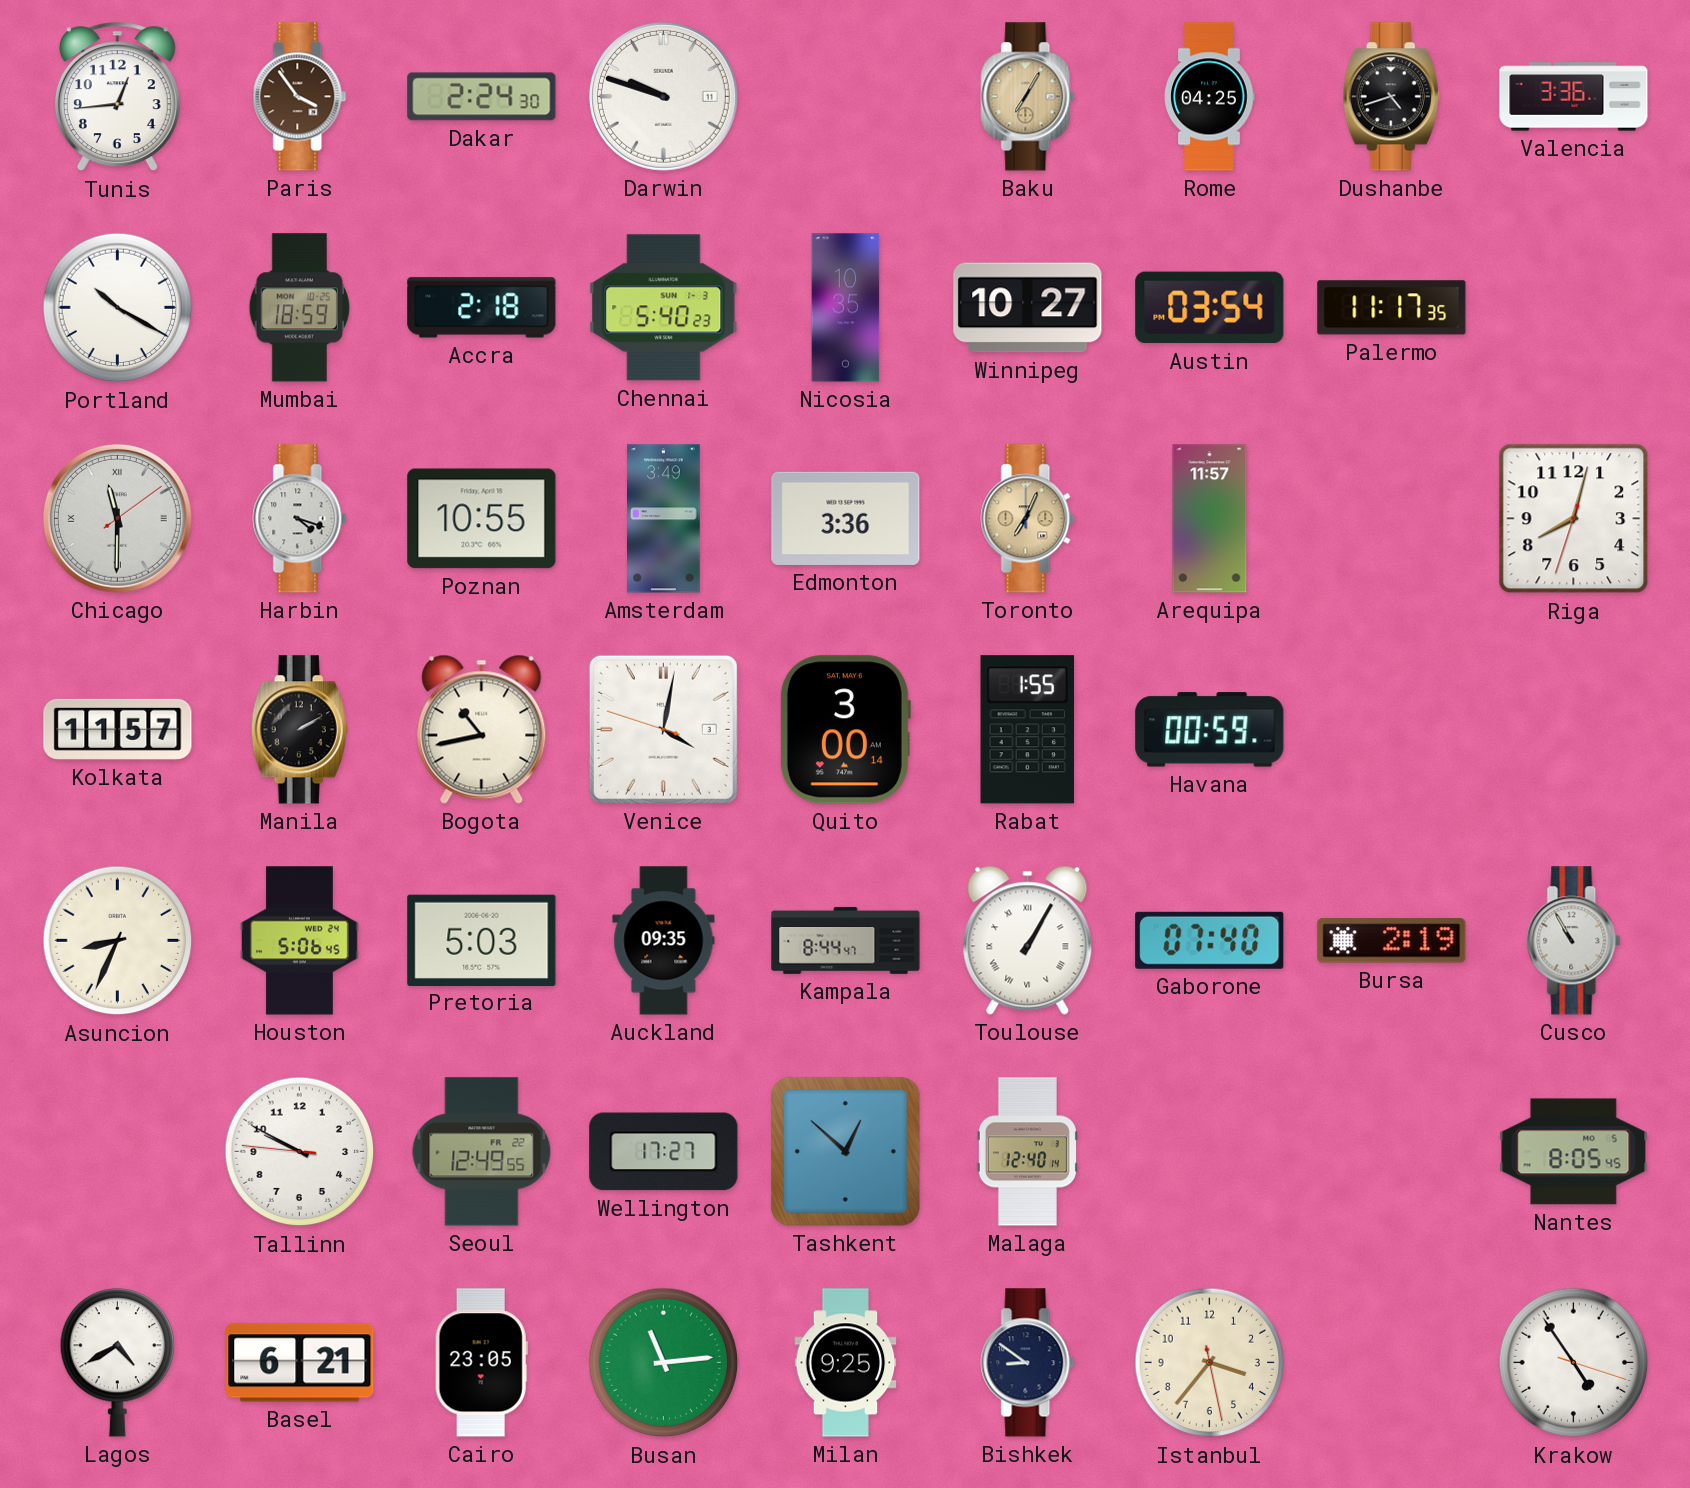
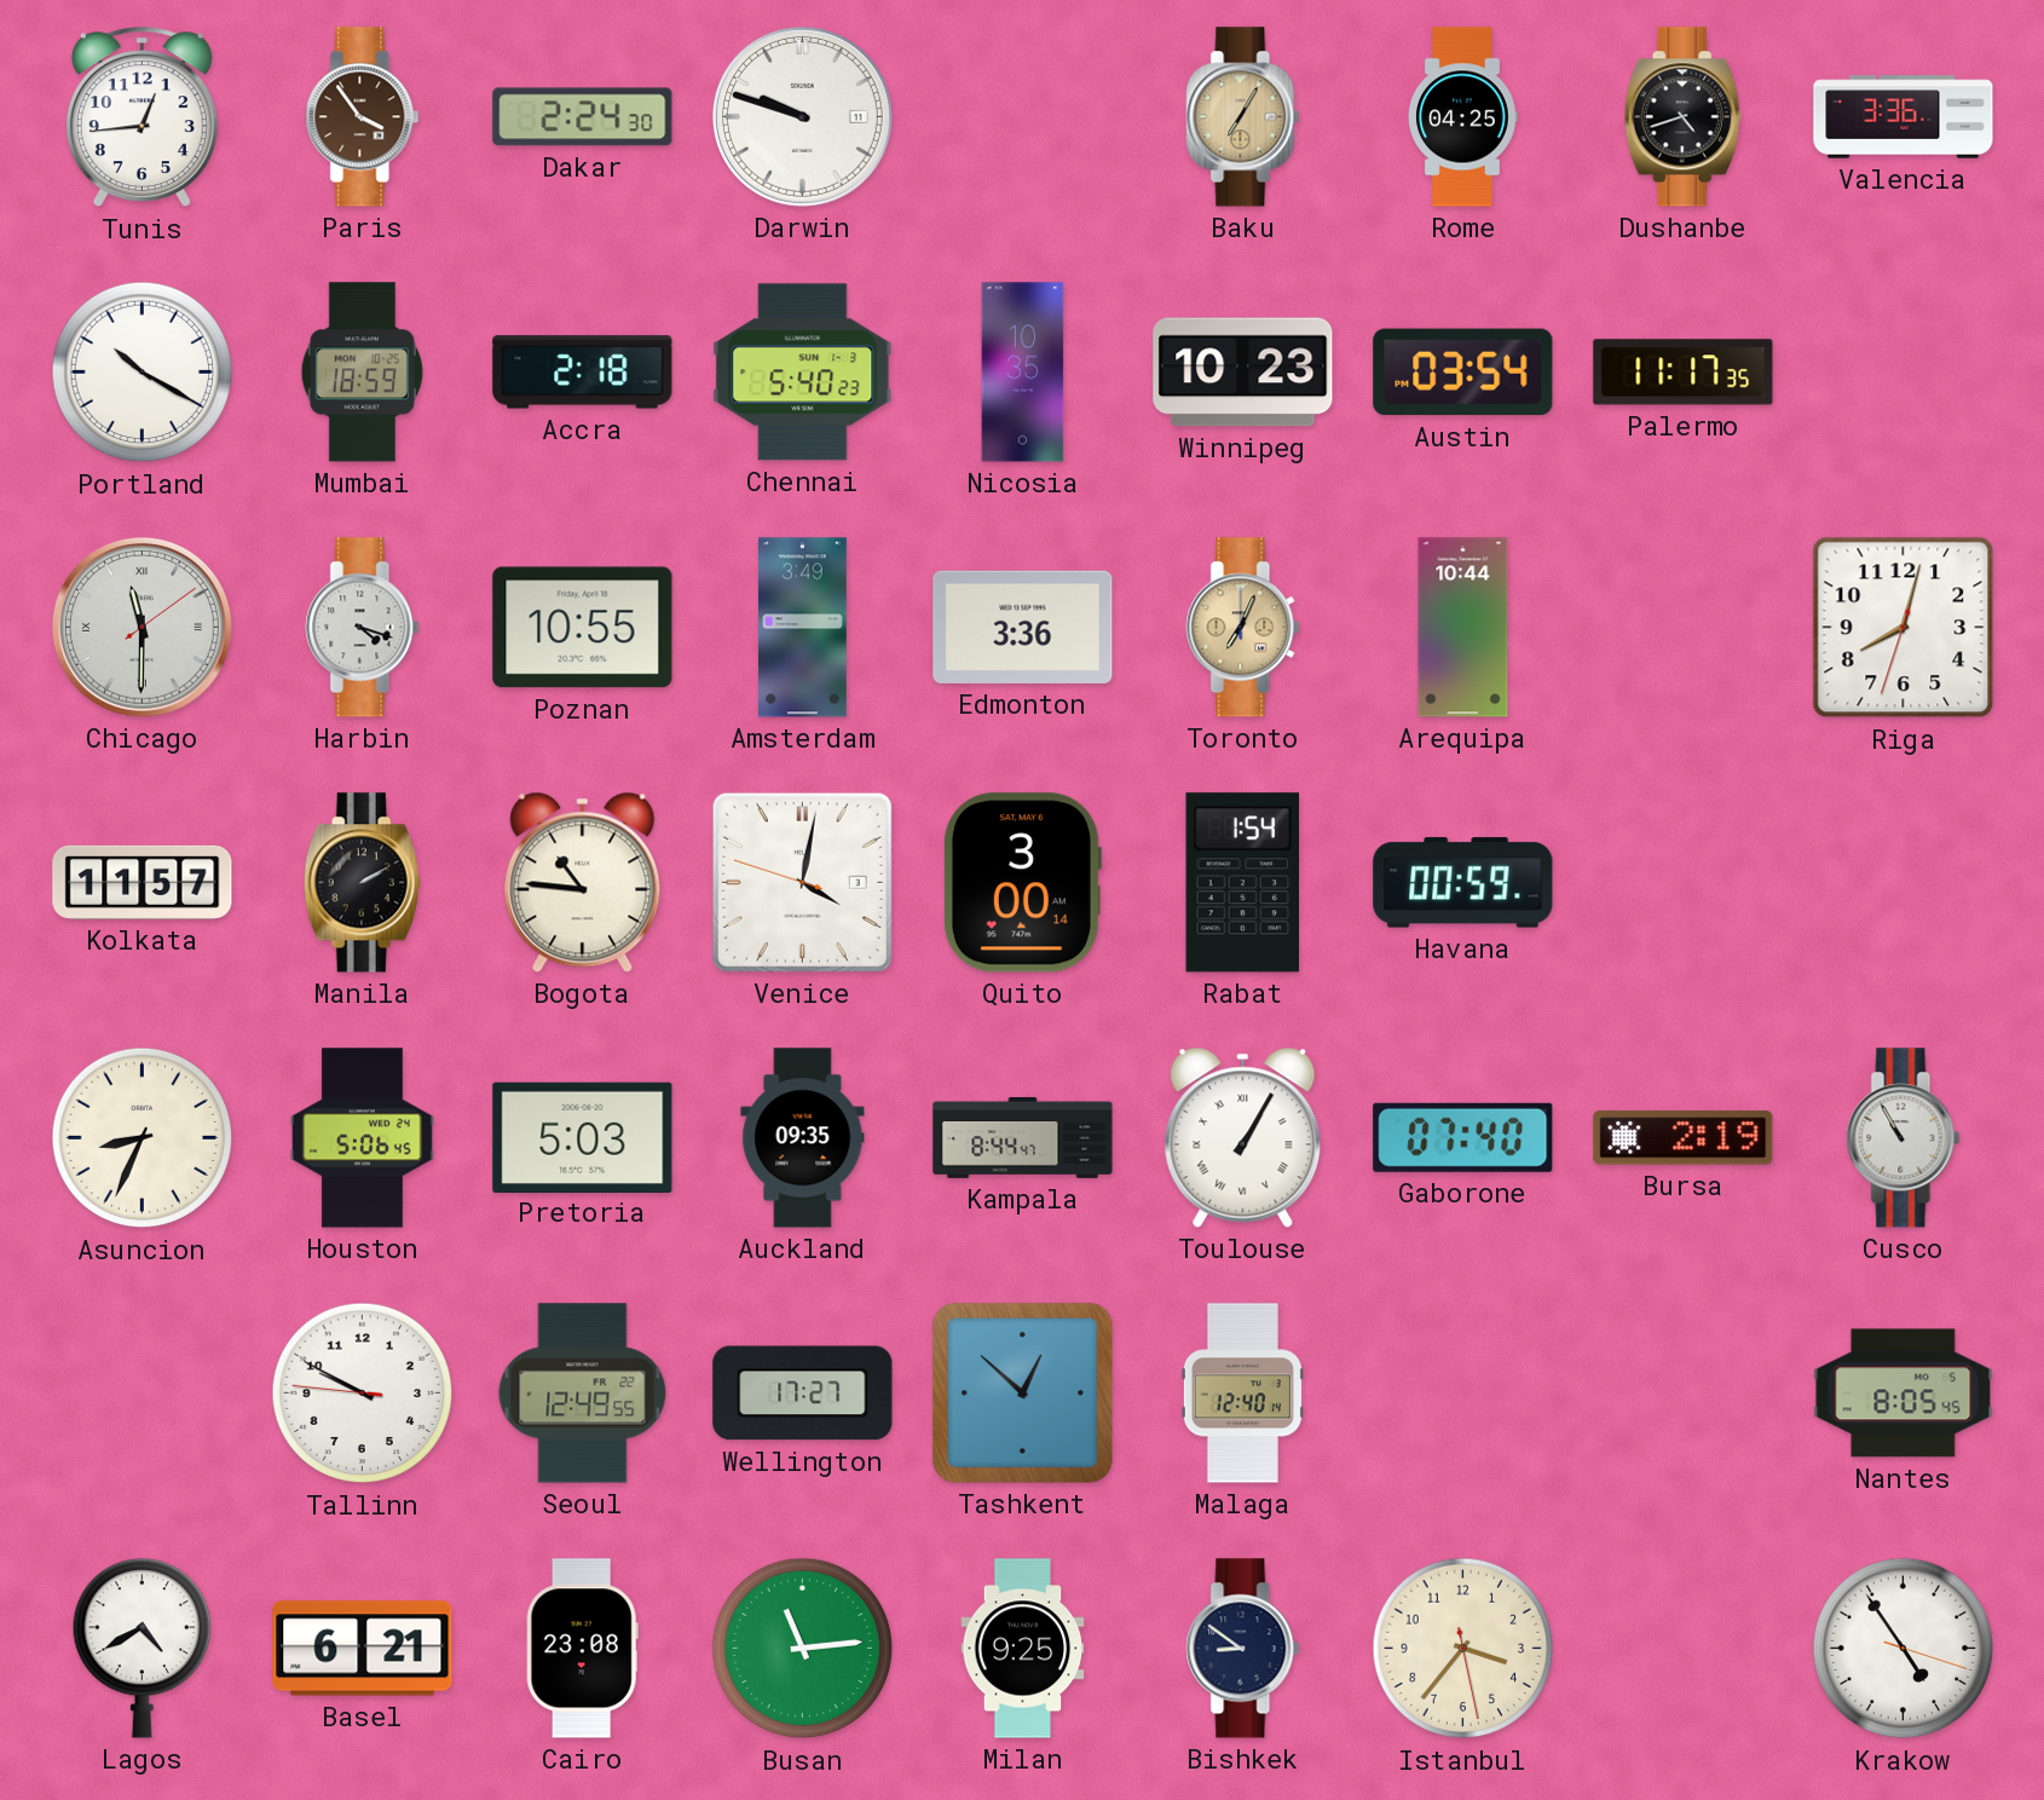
Winnipeg: 10:27 -> 10:23 (1243, 373)
Arequipa: 11:57 -> 10:44 (1463, 628)
Bogota: 10:43 -> 10:46 (583, 882)
Rabat: 1:55 -> 1:54 (1243, 883)
Cairo: 23:05 -> 23:08 (582, 1649)
